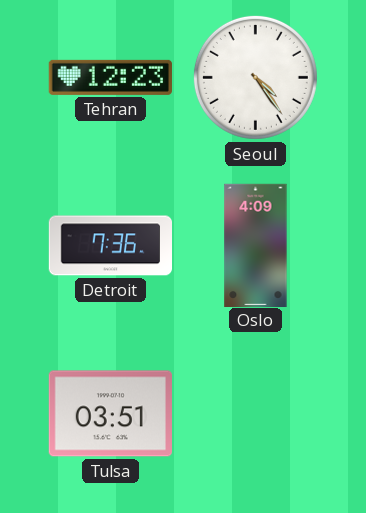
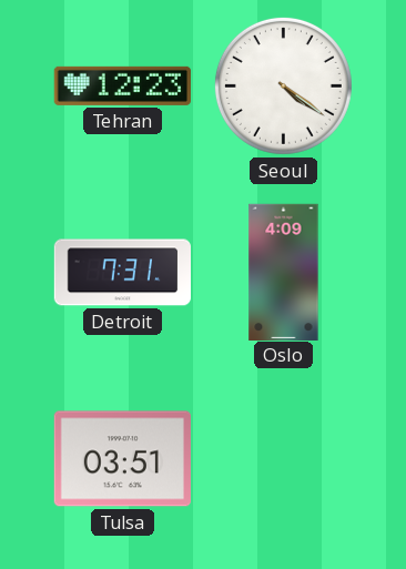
Seoul: 4:24 -> 4:21 (283, 85)
Detroit: 7:36 -> 7:31 (123, 273)
